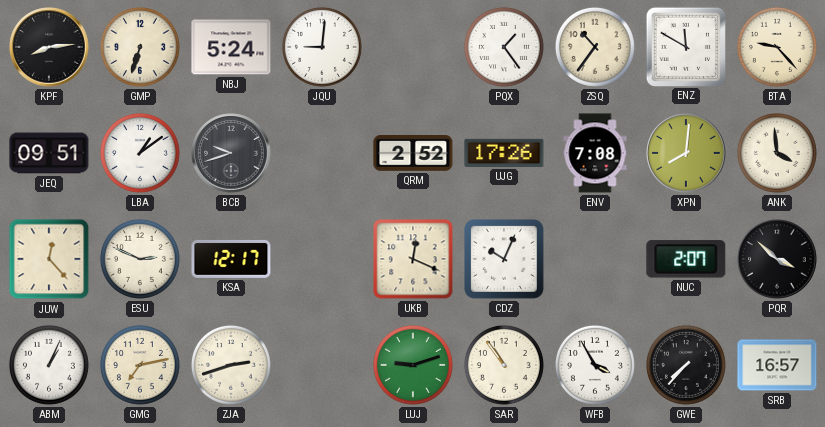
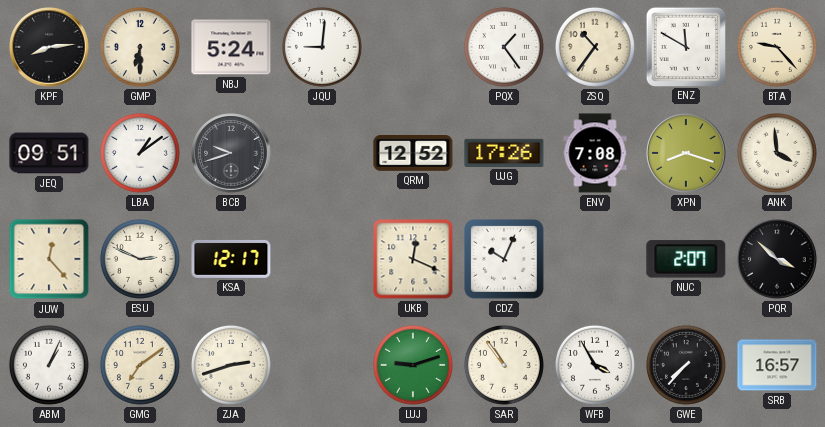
GMP: 6:33 -> 6:30 (140, 47)
QRM: 2:52 -> 12:52 (413, 154)
XPN: 8:01 -> 8:18 (686, 153)
GMG: 7:13 -> 7:09 (140, 365)
